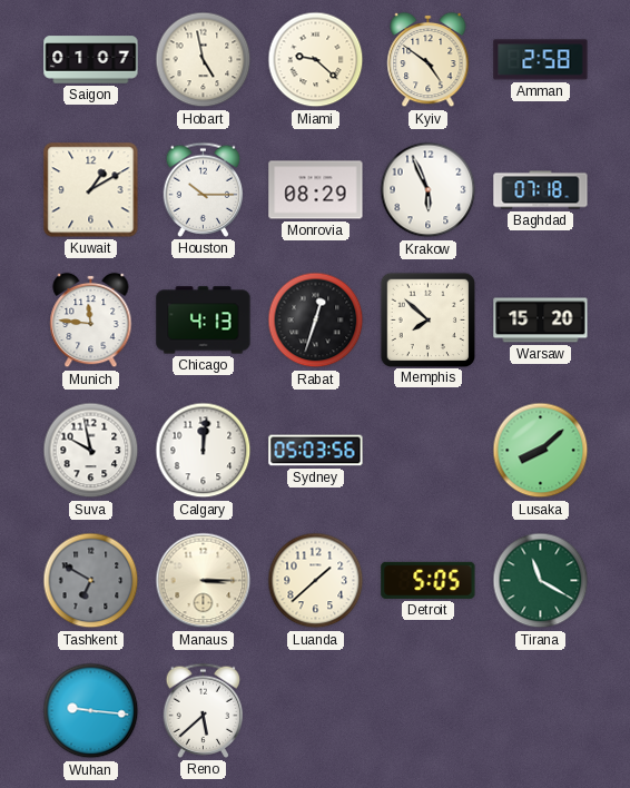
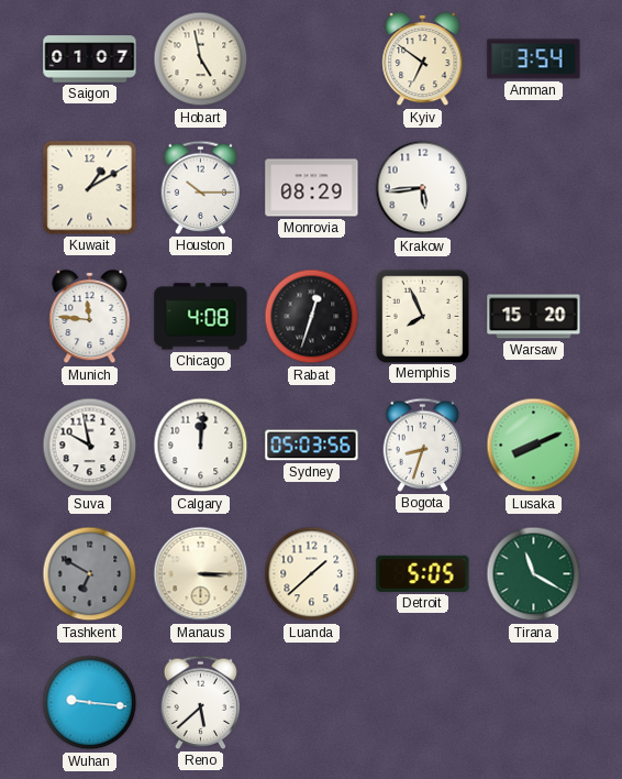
Miami: 9:22 -> none (316, 60)
Kyiv: 4:51 -> 6:51 (423, 59)
Amman: 2:58 -> 3:54 (534, 59)
Krakow: 5:56 -> 5:44 (423, 188)
Baghdad: 07:18 -> none (541, 190)
Chicago: 4:13 -> 4:08 (201, 317)
Memphis: 7:52 -> 7:56 (422, 316)
Bogota: none -> 8:33 (423, 445)
Lusaka: 8:08 -> 8:11 (534, 446)
